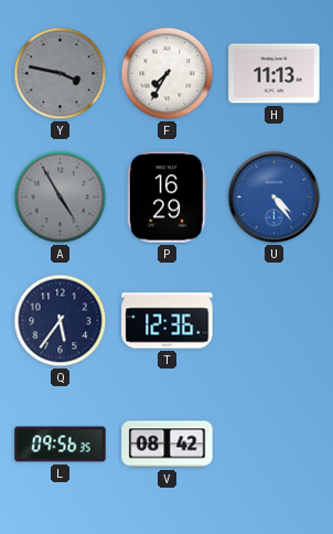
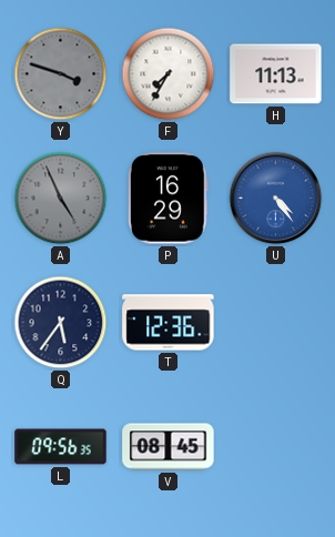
Y: 3:47 -> 3:48 (61, 74)
A: 4:55 -> 4:56 (61, 199)
V: 08:42 -> 08:45 (169, 447)
